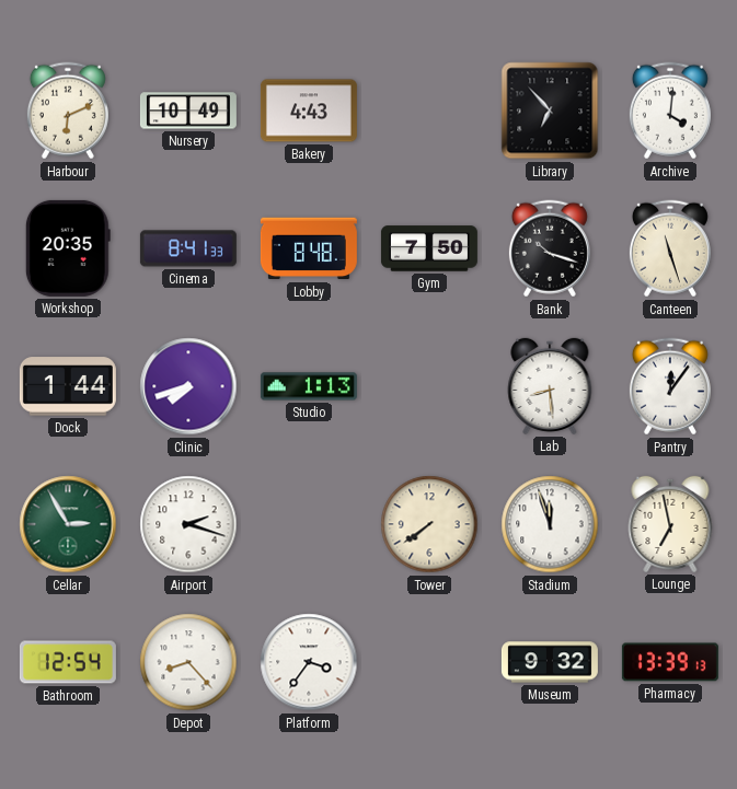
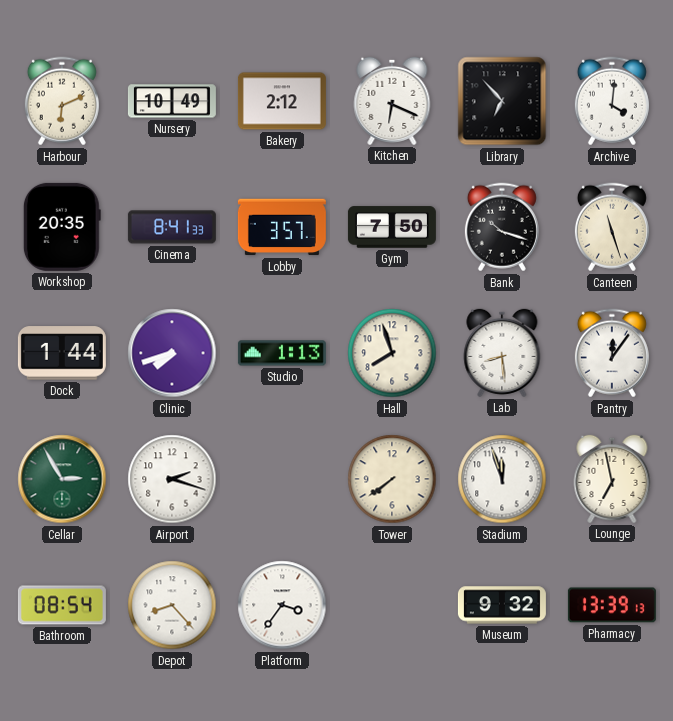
Bakery: 4:43 -> 2:12 (282, 101)
Kitchen: none -> 6:19 (392, 101)
Lobby: 8:48 -> 3:57 (282, 227)
Hall: none -> 7:57 (392, 353)
Bathroom: 12:54 -> 08:54 (62, 605)
